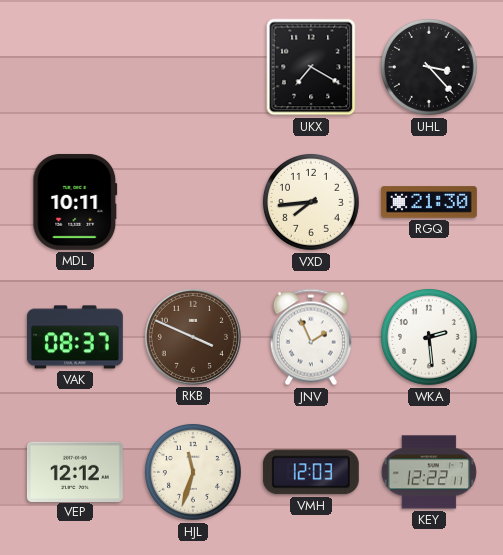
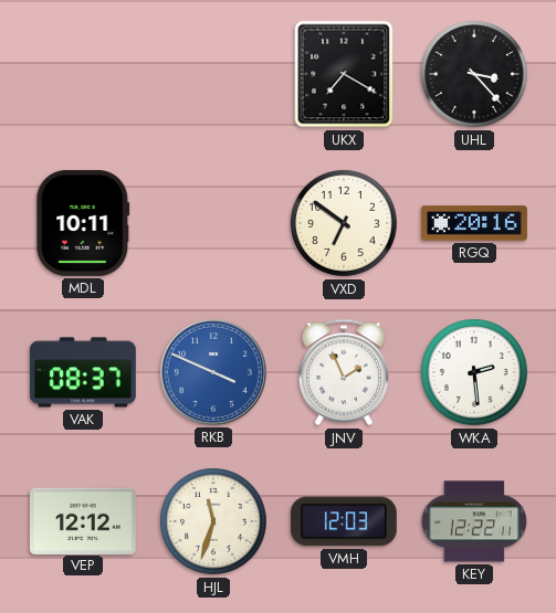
VXD: 7:44 -> 6:51 (345, 224)
RGQ: 21:30 -> 20:16 (474, 223)
RKB dial: brown -> blue (213, 372)
